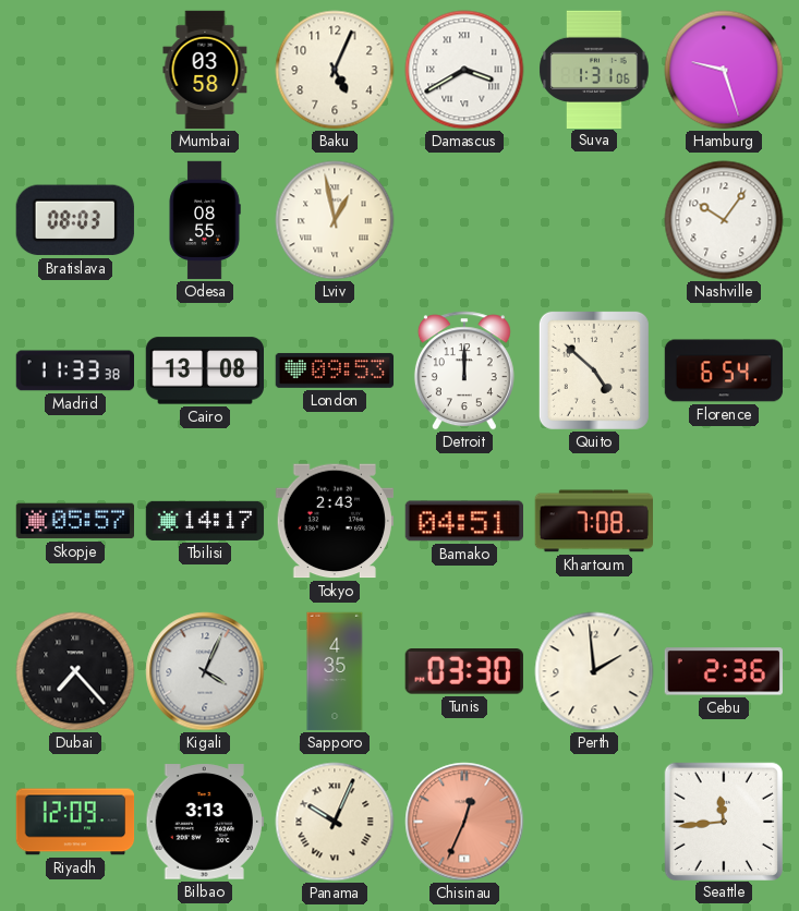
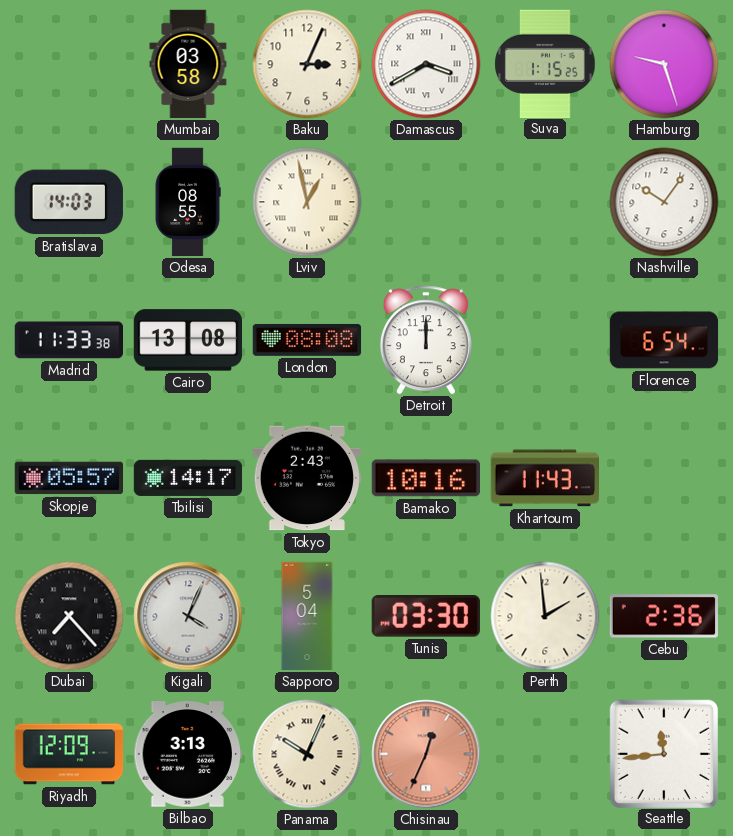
Baku: 5:04 -> 3:04 (307, 64)
Suva: 1:31 -> 1:15 (545, 63)
Bratislava: 08:03 -> 14:03 (69, 202)
London: 09:53 -> 08:08 (307, 340)
Quito: 4:52 -> none (594, 371)
Bamako: 04:51 -> 10:16 (425, 478)
Khartoum: 7:08 -> 11:43 (544, 478)
Sapporo: 4:35 -> 5:04 (307, 616)
